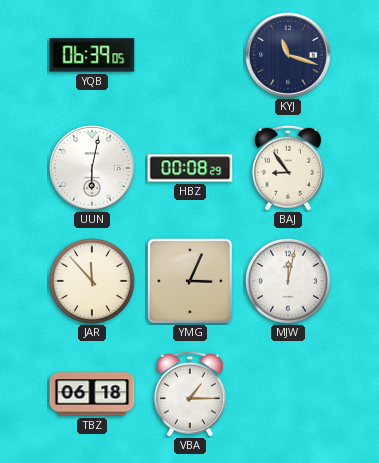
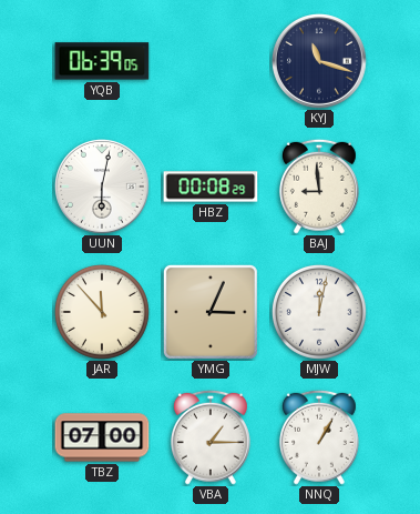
BAJ: 8:54 -> 8:59 (319, 187)
TBZ: 06:18 -> 07:00 (102, 437)
NNQ: none -> 1:05 (319, 437)
